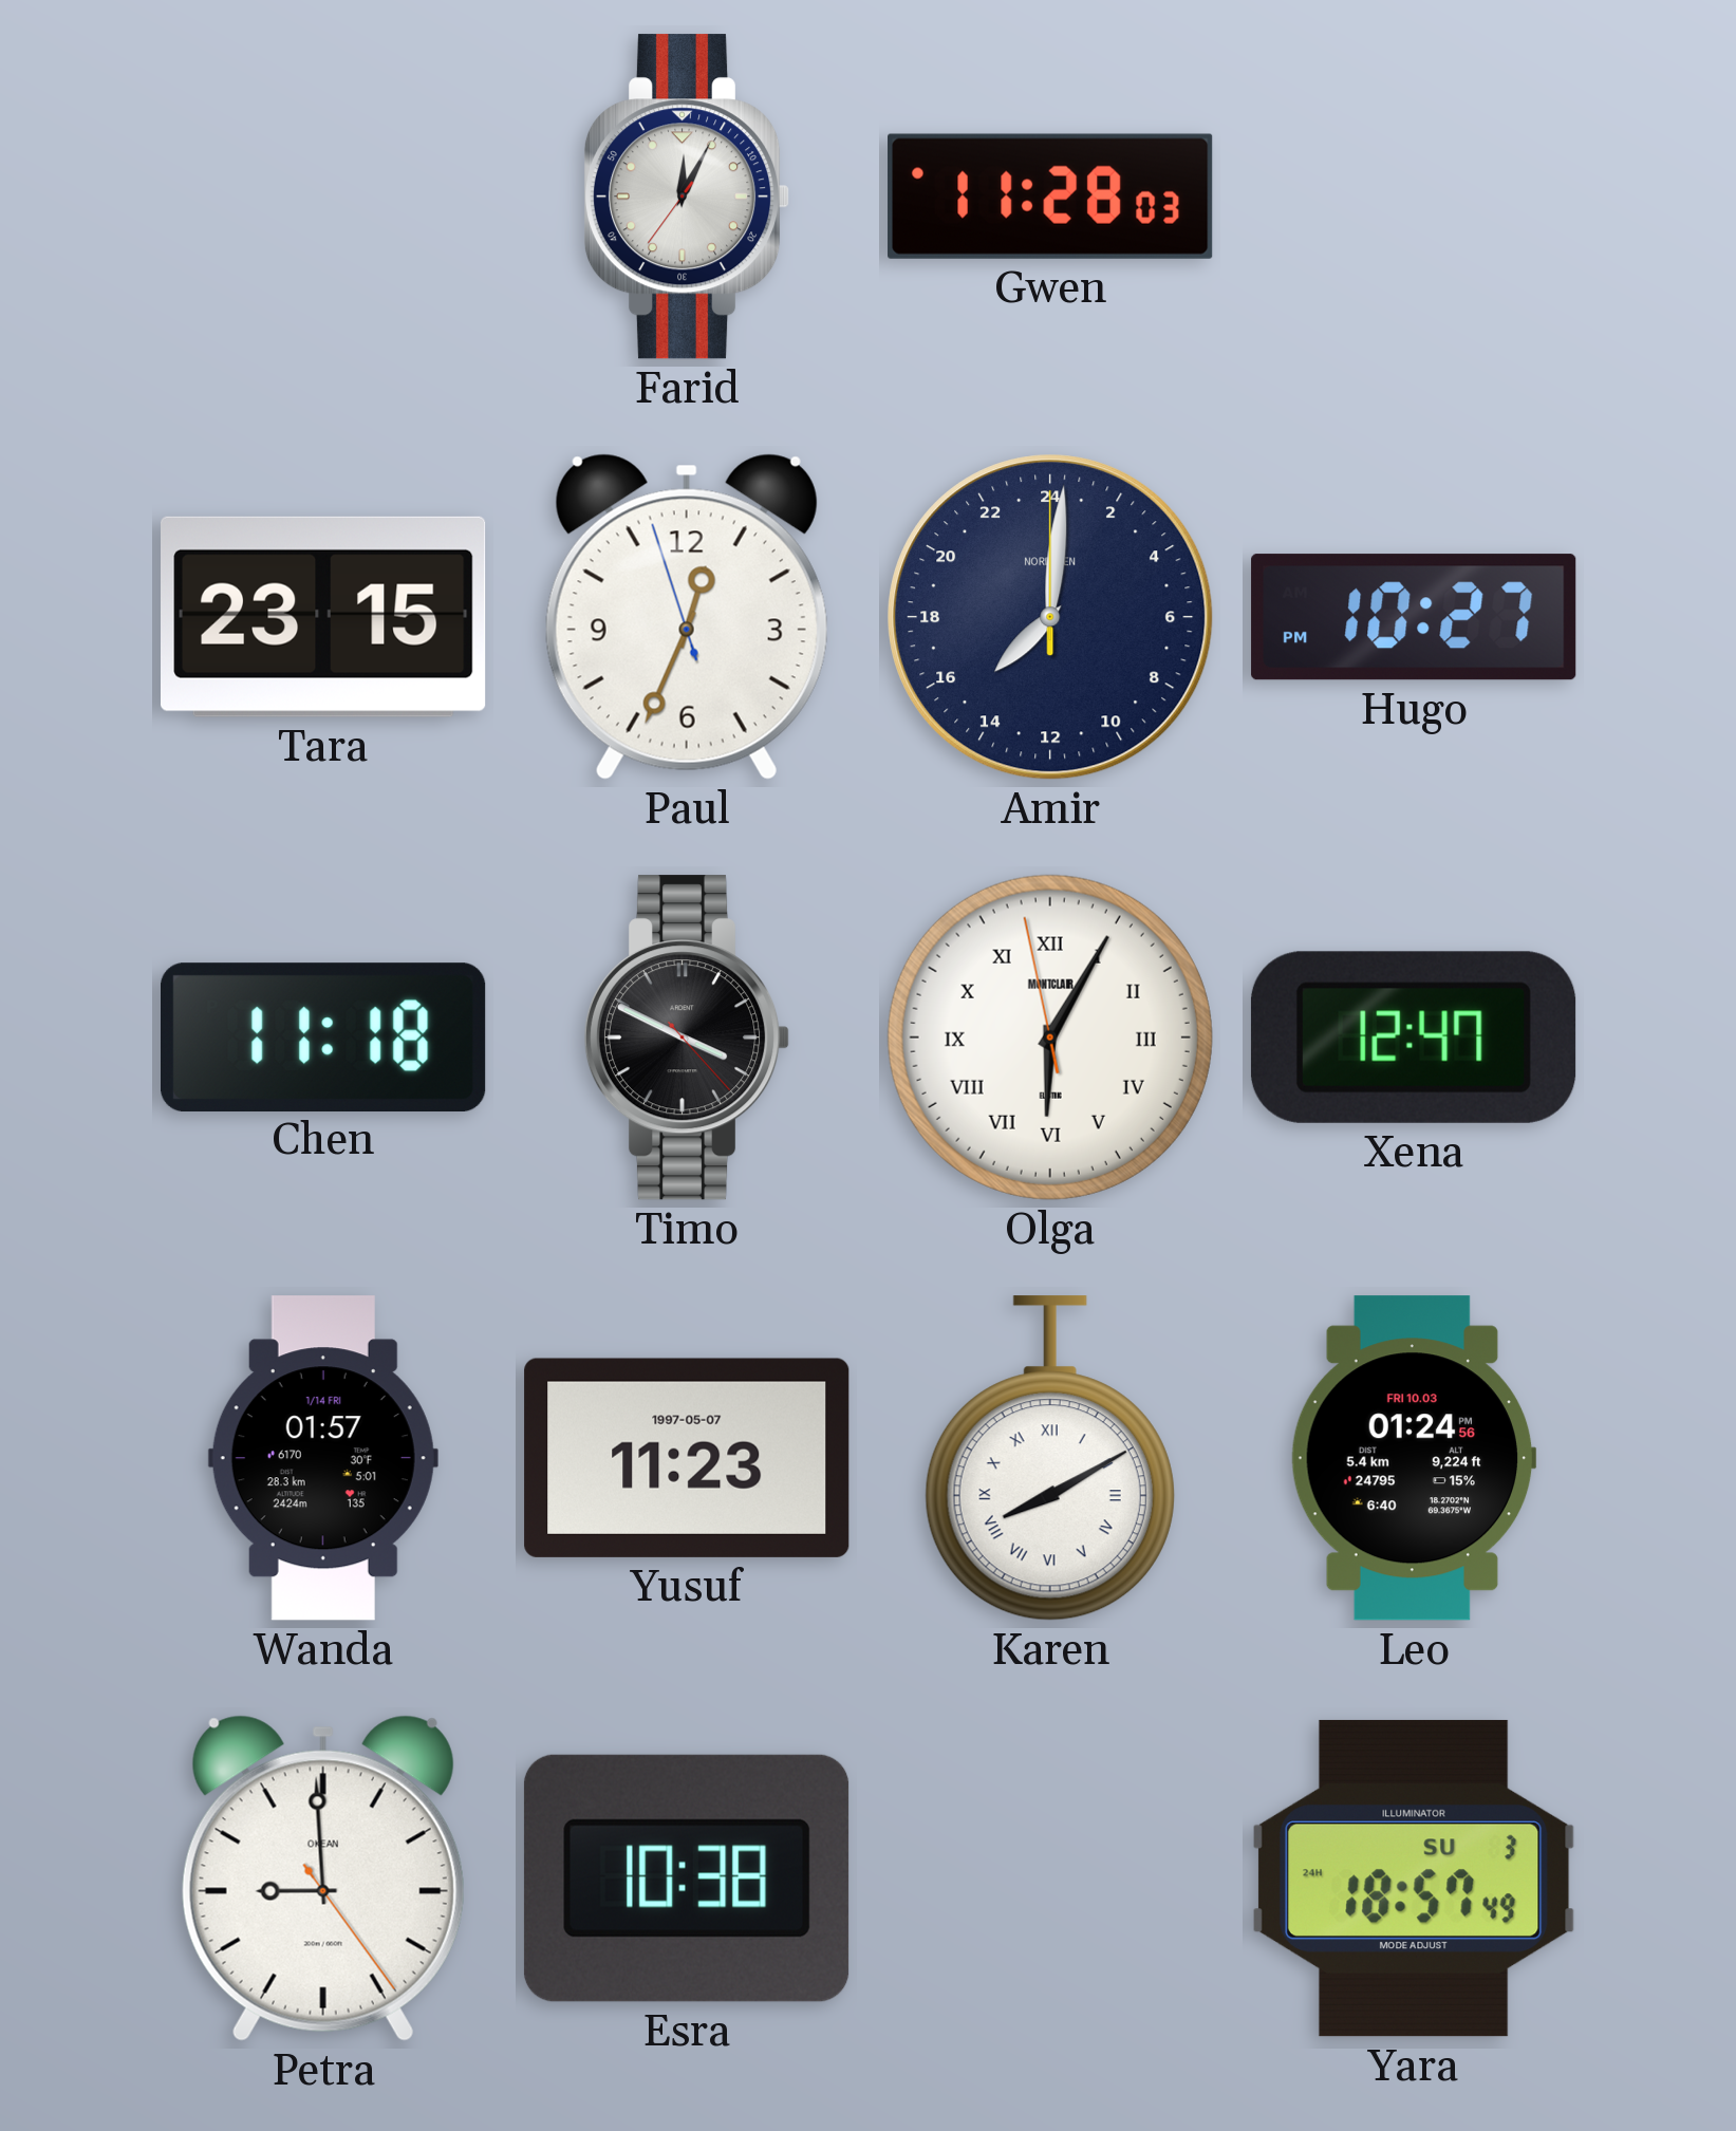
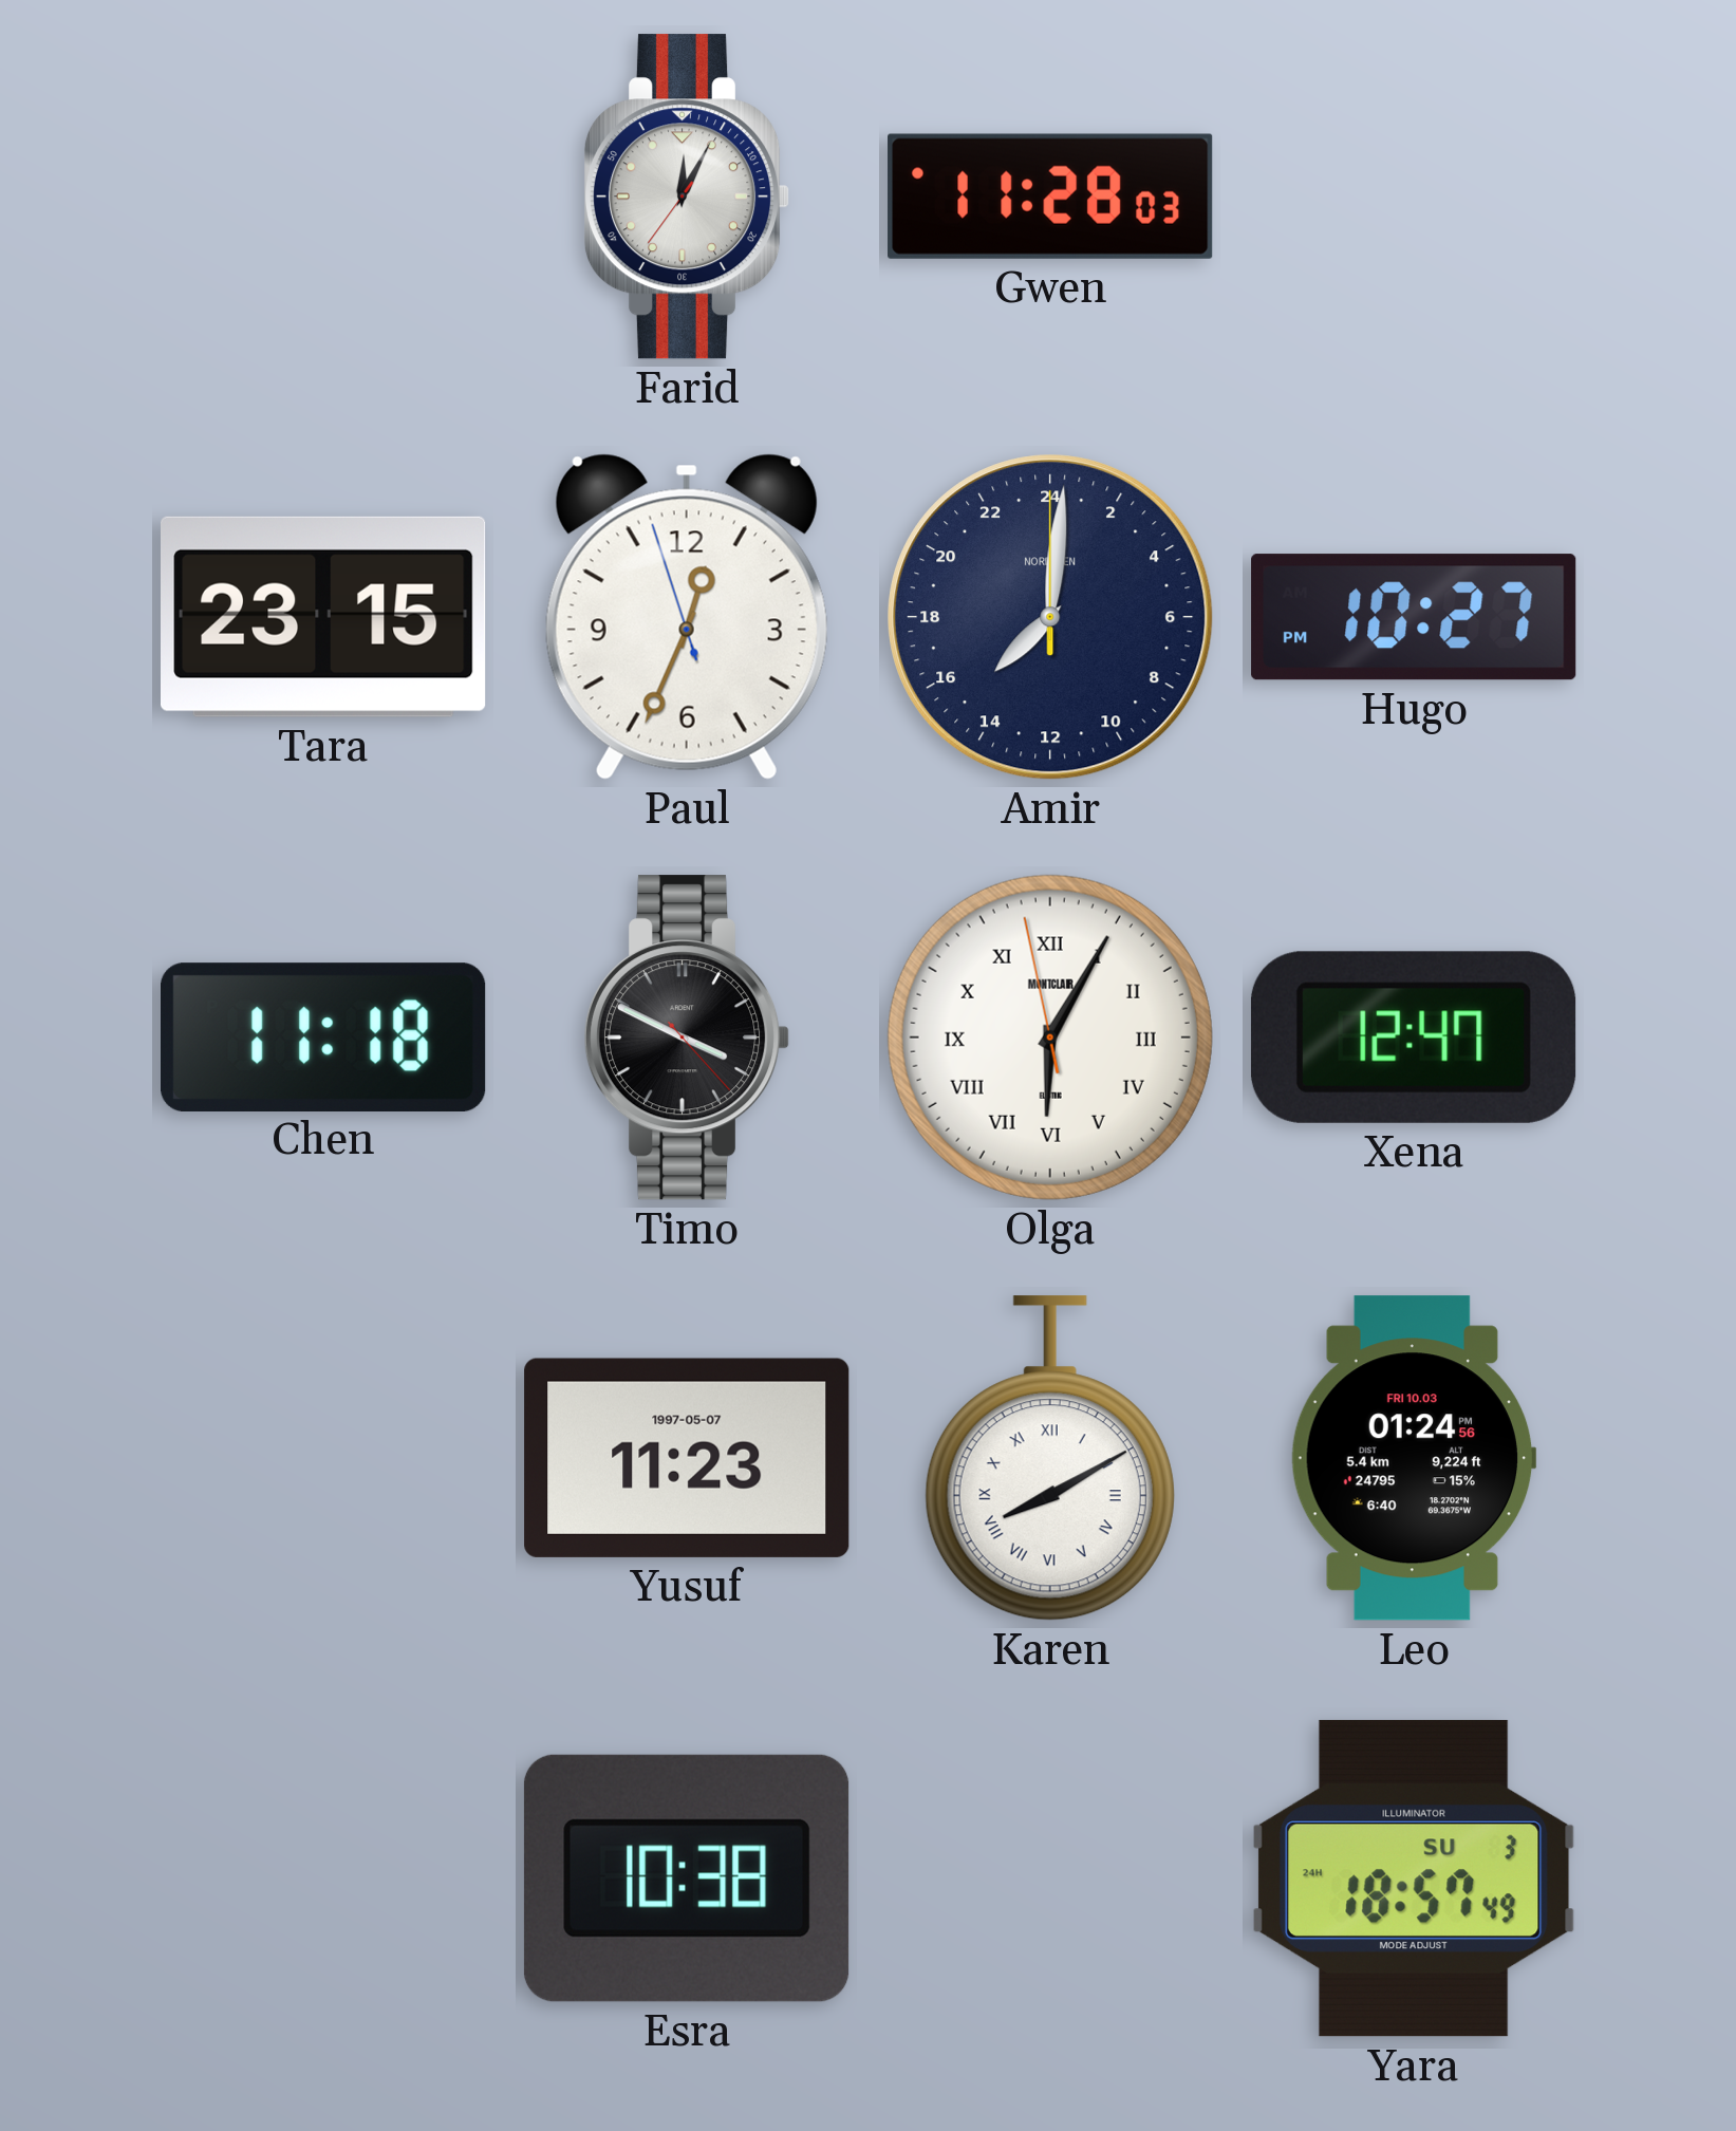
Wanda: 01:57 -> none (323, 1458)
Petra: 8:59 -> none (323, 1878)
